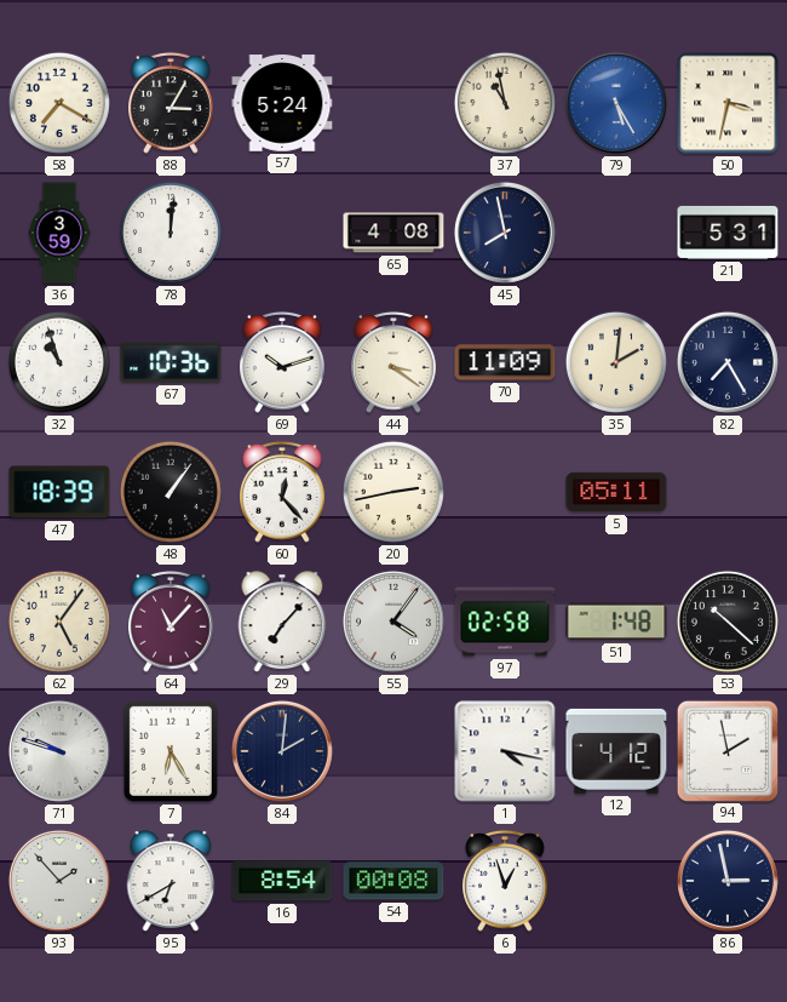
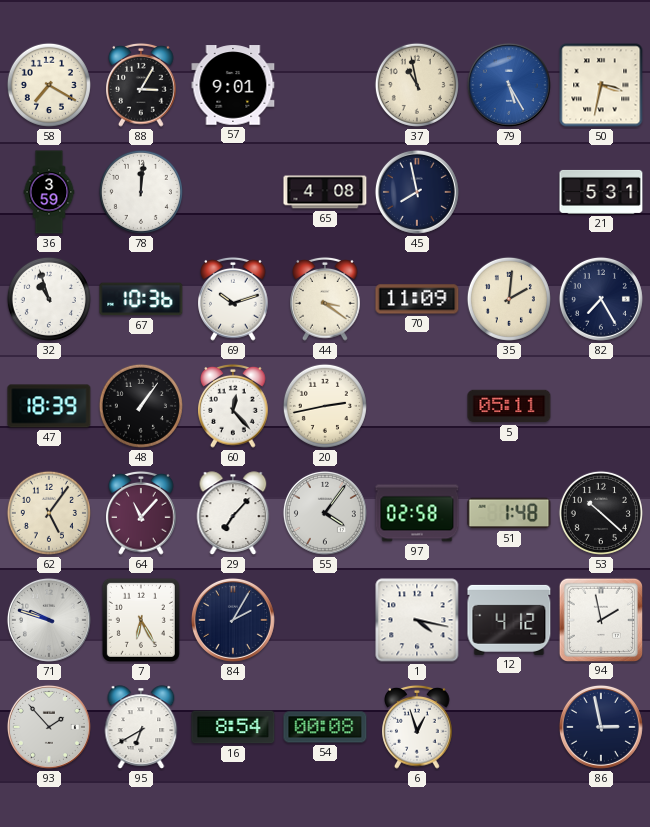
57: 5:24 -> 9:01 (233, 85)
84: 2:01 -> 2:05 (233, 620)
